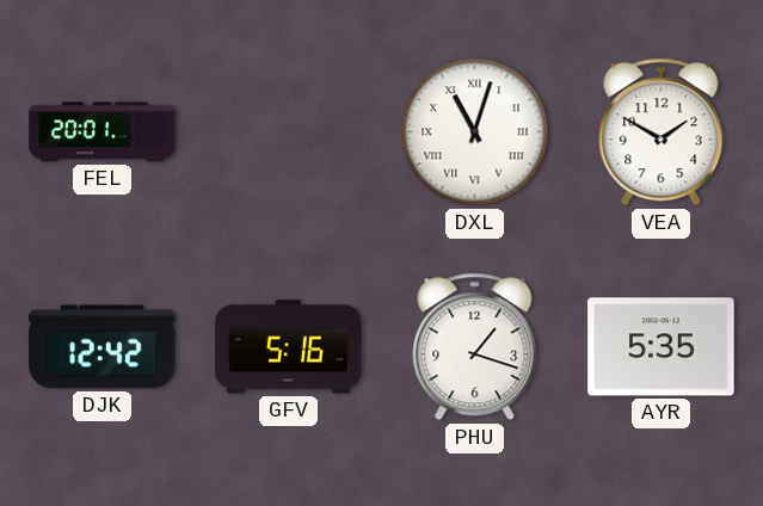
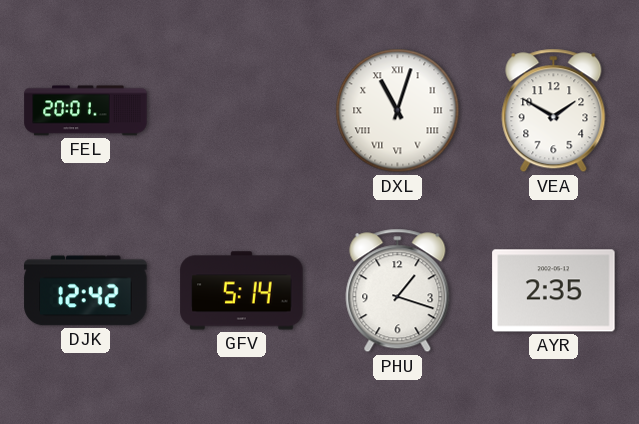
GFV: 5:16 -> 5:14 (242, 291)
AYR: 5:35 -> 2:35 (554, 291)
